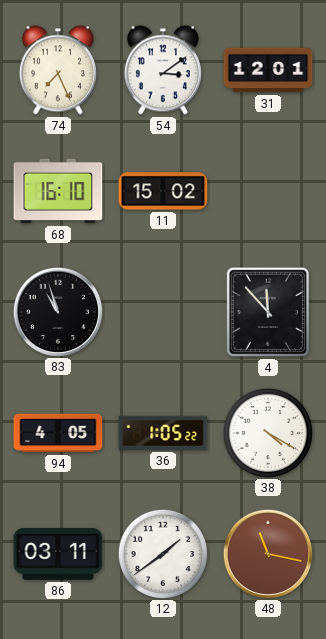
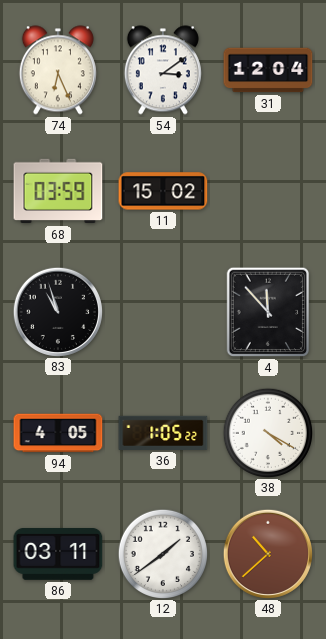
74: 7:26 -> 6:26 (58, 70)
31: 12:01 -> 12:04 (268, 70)
68: 16:10 -> 03:59 (58, 191)
48: 11:17 -> 10:38 (267, 553)
